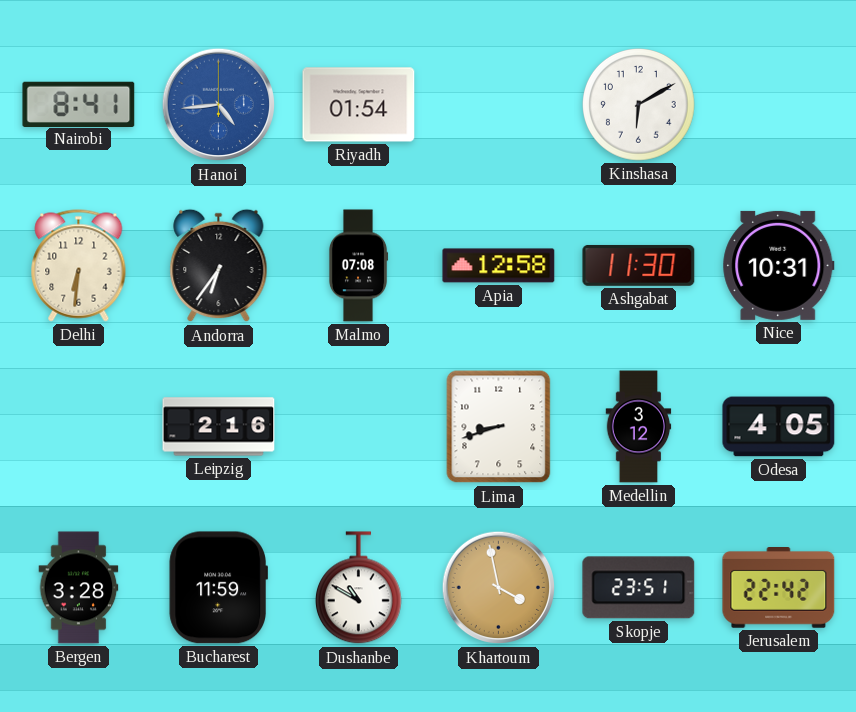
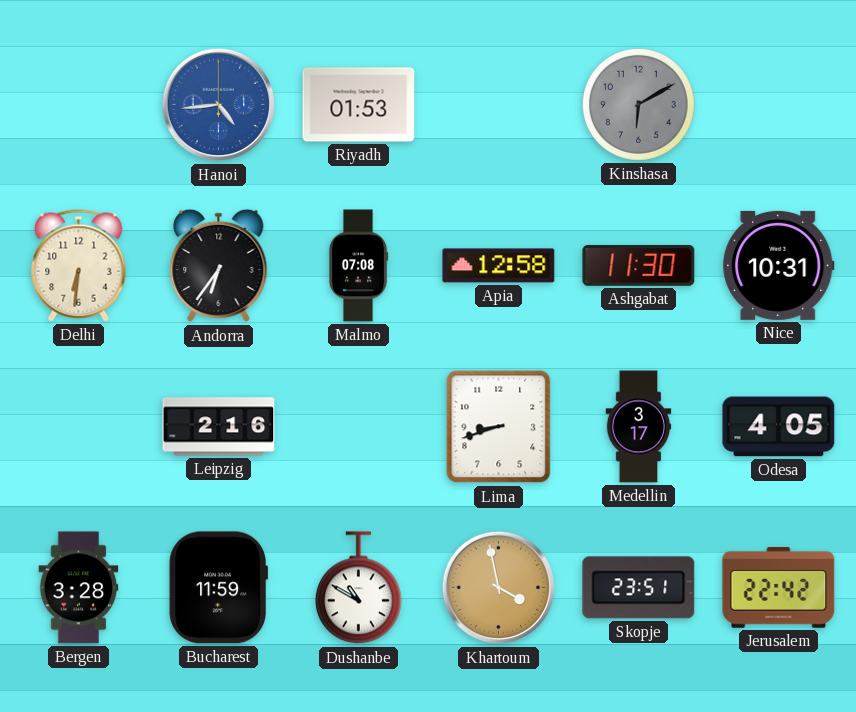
Nairobi: 8:41 -> none (79, 104)
Riyadh: 01:54 -> 01:53 (359, 105)
Kinshasa dial: white -> grey (639, 105)
Medellin: 3:12 -> 3:17 (639, 427)
